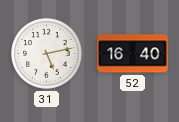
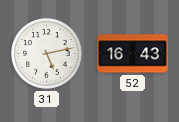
52: 16:40 -> 16:43 (133, 54)
